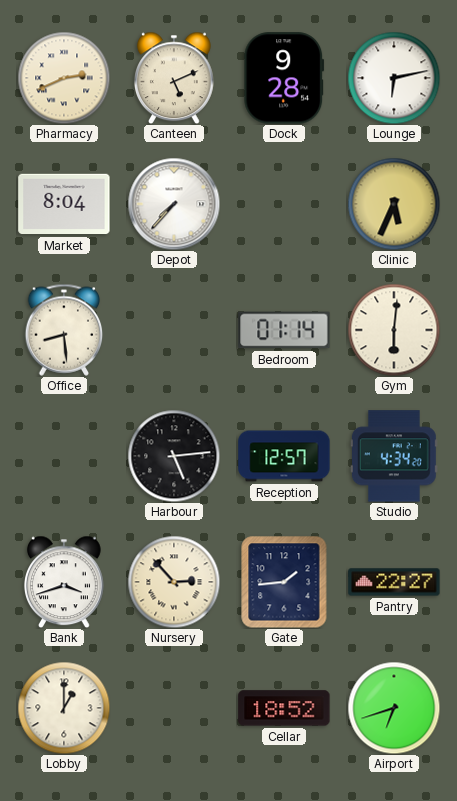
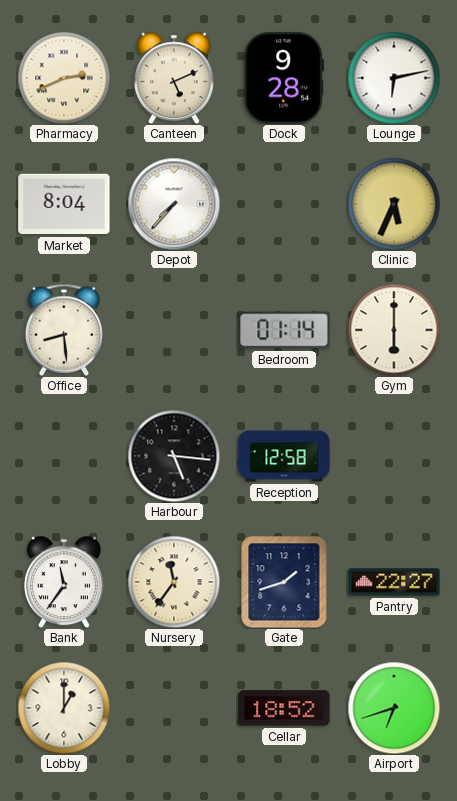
Gym: 6:01 -> 6:00 (394, 330)
Harbour: 5:14 -> 5:16 (174, 456)
Reception: 12:57 -> 12:58 (284, 456)
Studio: 4:34 -> none (394, 456)
Bank: 3:42 -> 11:36 (64, 582)
Nursery: 2:53 -> 11:36 (174, 582)
Gate: 1:44 -> 1:42 (284, 582)
